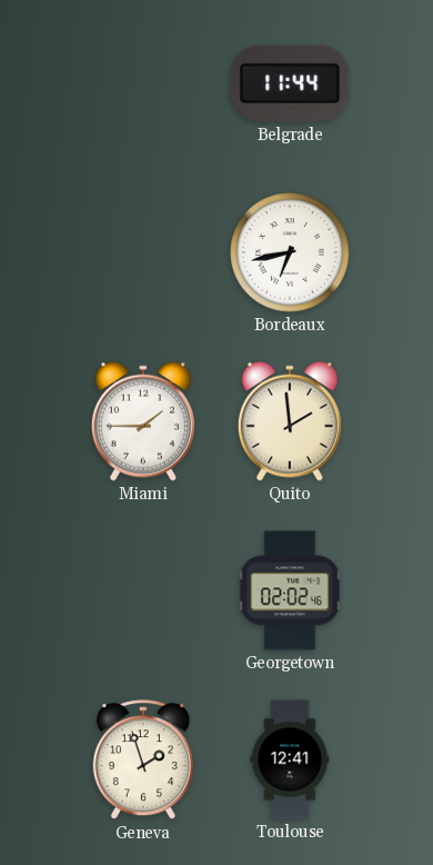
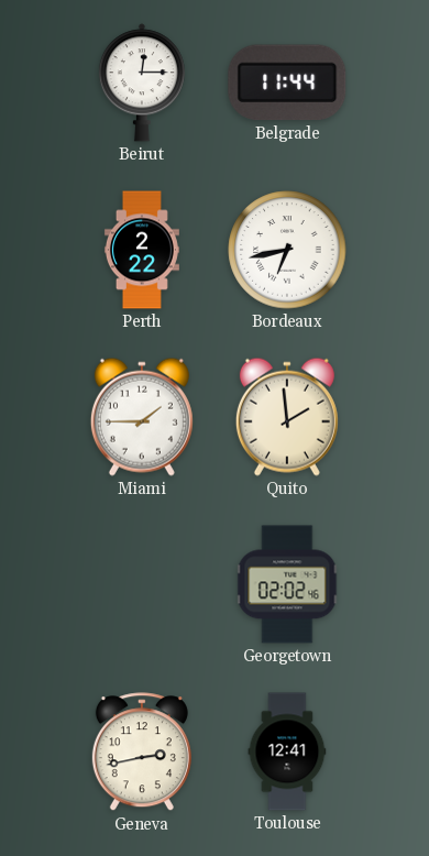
Beirut: none -> 12:15 (142, 83)
Perth: none -> 2:22 (142, 250)
Geneva: 1:57 -> 2:43 (142, 753)
